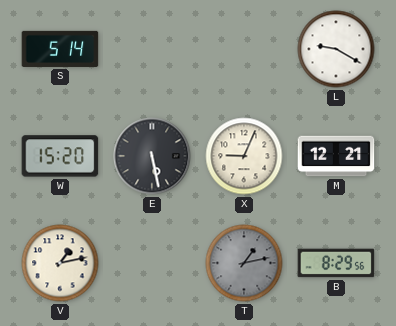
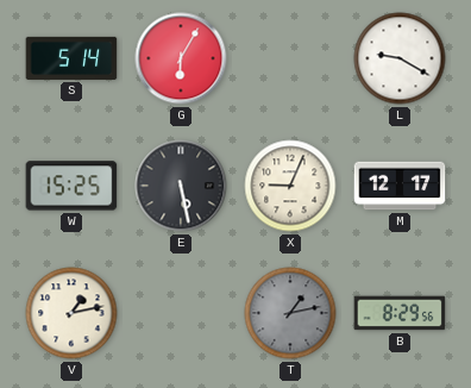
G: none -> 6:05 (181, 58)
W: 15:20 -> 15:25 (71, 186)
M: 12:21 -> 12:17 (400, 186)
